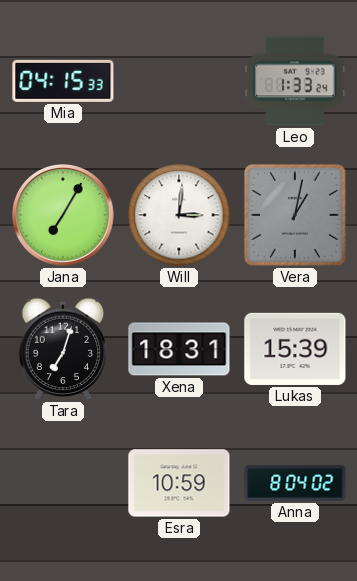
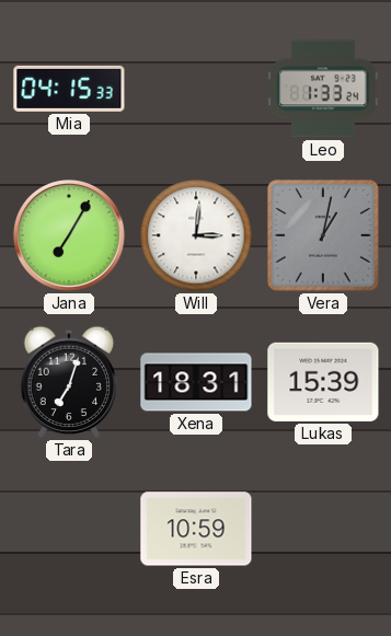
Anna: 8:04 -> none (295, 483)
